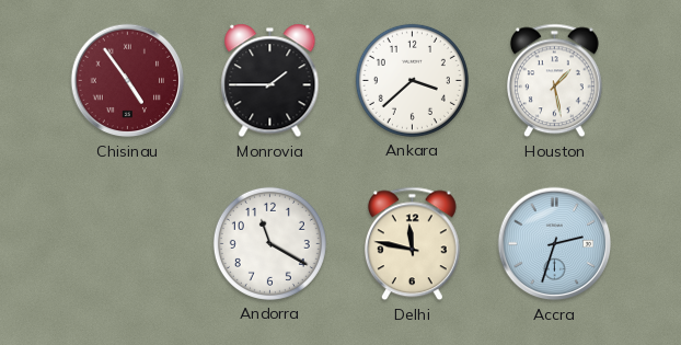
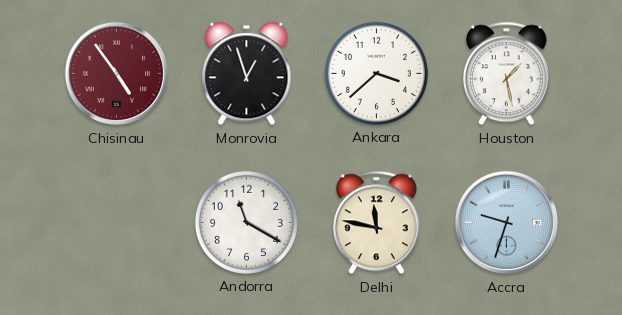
Monrovia: 1:45 -> 12:57 (247, 74)
Accra: 2:33 -> 9:33 (507, 223)
